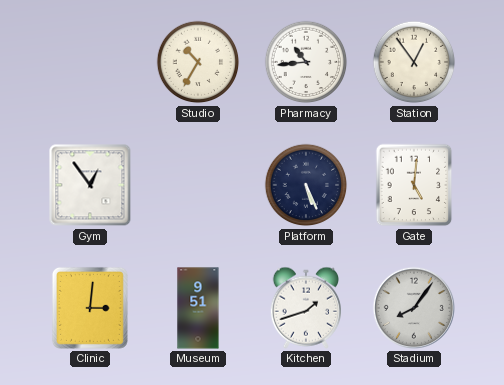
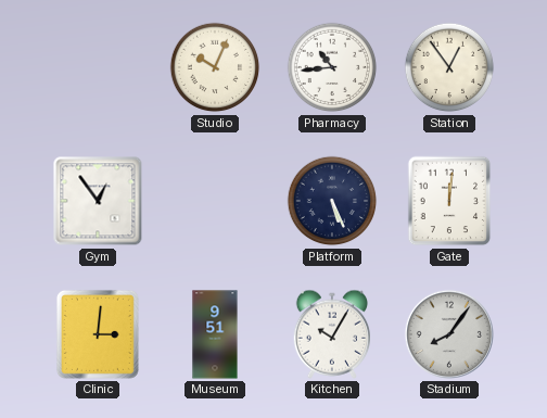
Studio: 10:35 -> 10:04 (215, 67)
Gate: 5:01 -> 12:01 (449, 201)
Kitchen: 1:42 -> 10:05 (331, 334)
